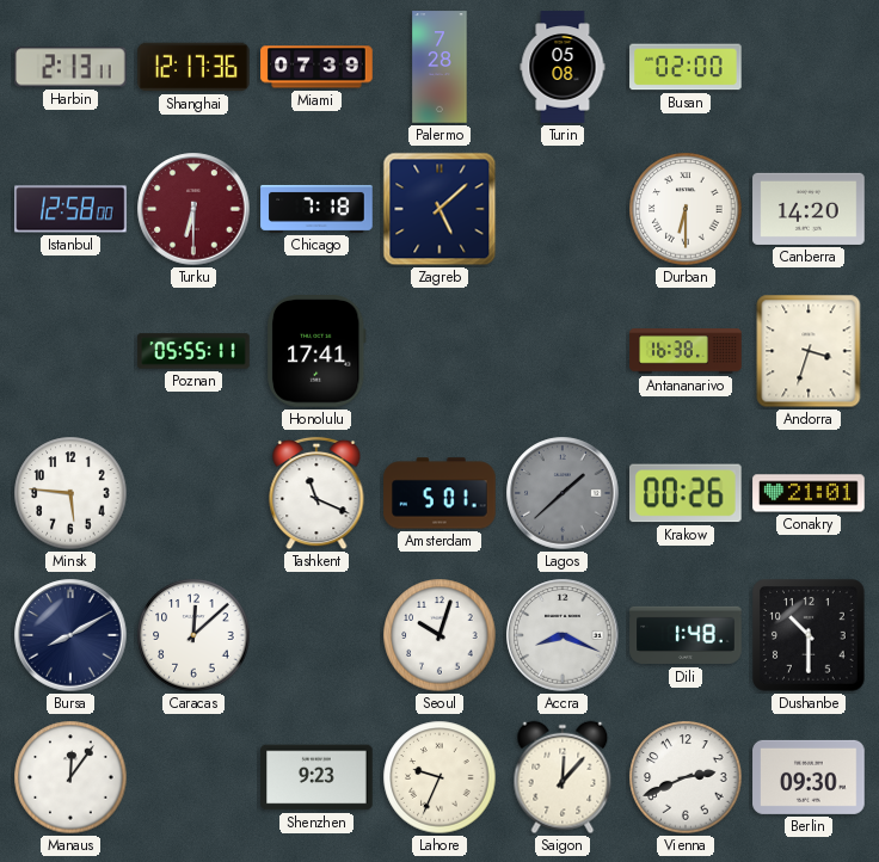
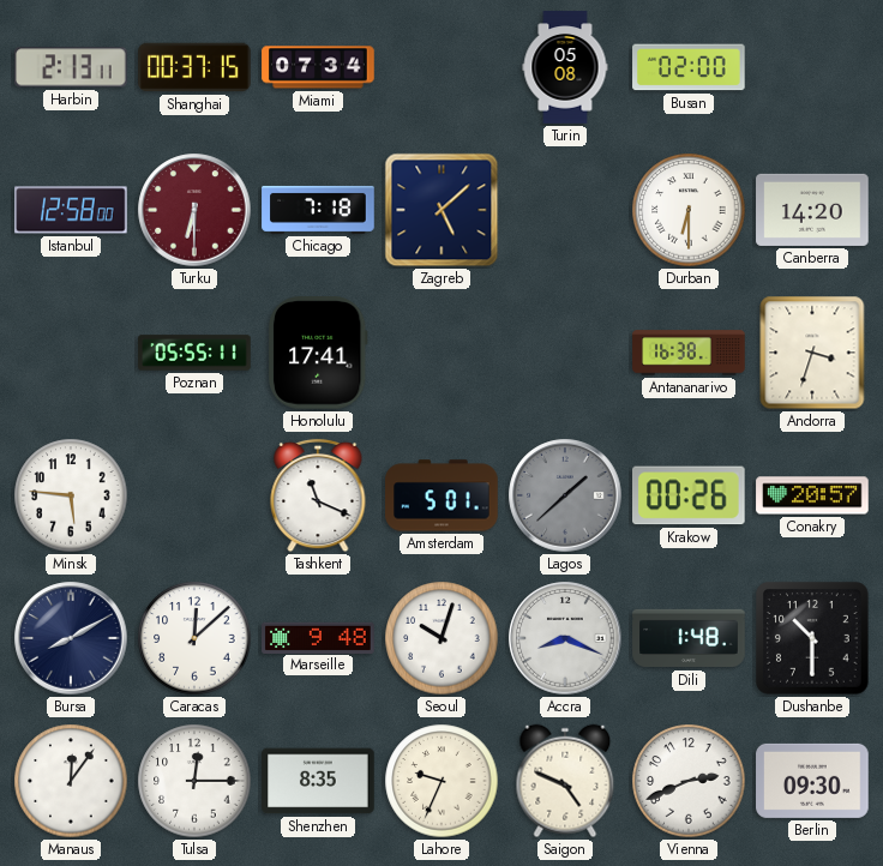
Shanghai: 12:17 -> 00:37 (194, 67)
Miami: 07:39 -> 07:34 (318, 67)
Palermo: 7:28 -> none (439, 67)
Conakry: 21:01 -> 20:57 (812, 495)
Marseille: none -> 9:48 (318, 637)
Tulsa: none -> 12:15 (194, 781)
Shenzhen: 9:23 -> 8:35 (318, 781)
Saigon: 12:07 -> 4:49 (565, 781)
